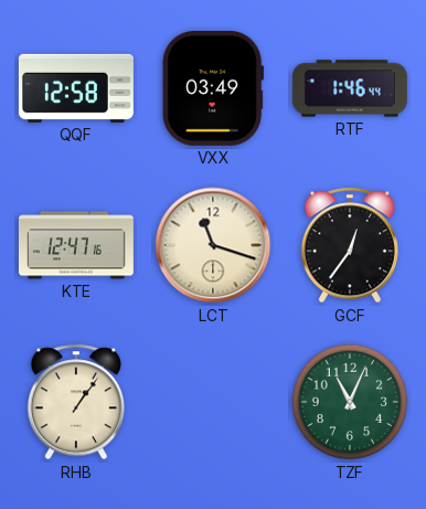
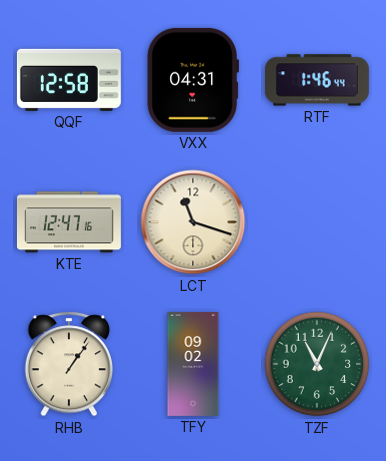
VXX: 03:49 -> 04:31 (192, 80)
GCF: 12:36 -> none (349, 245)
TFY: none -> 09:02 (193, 364)
